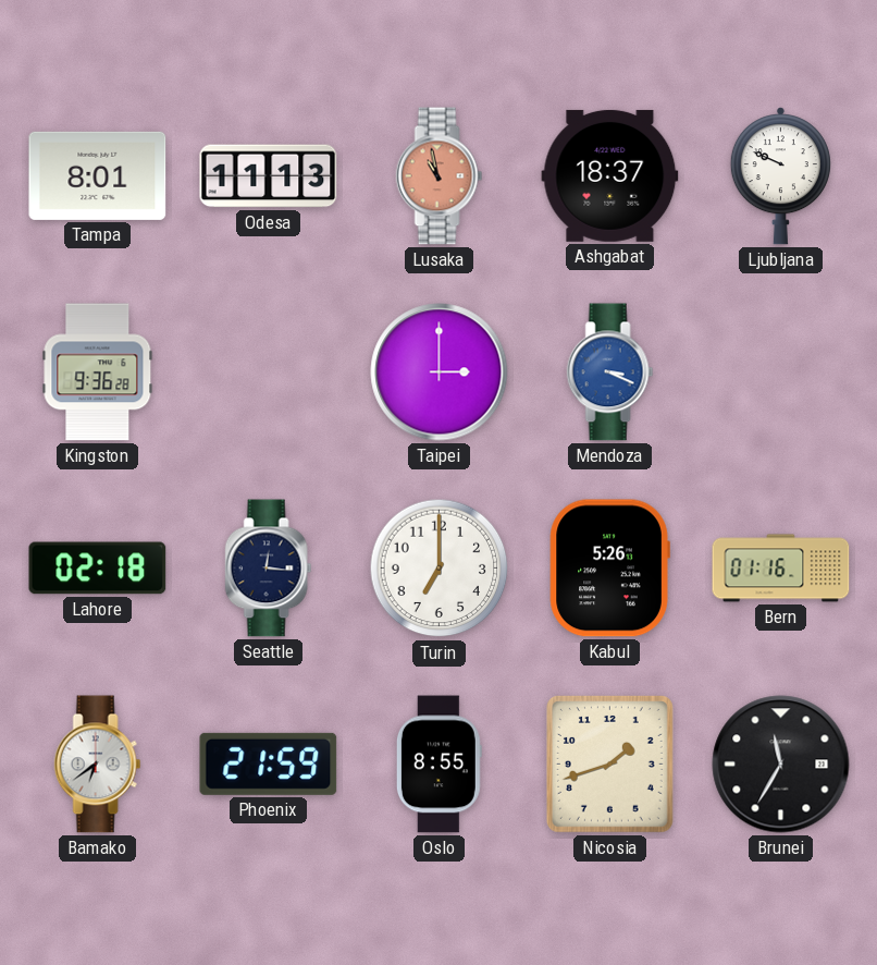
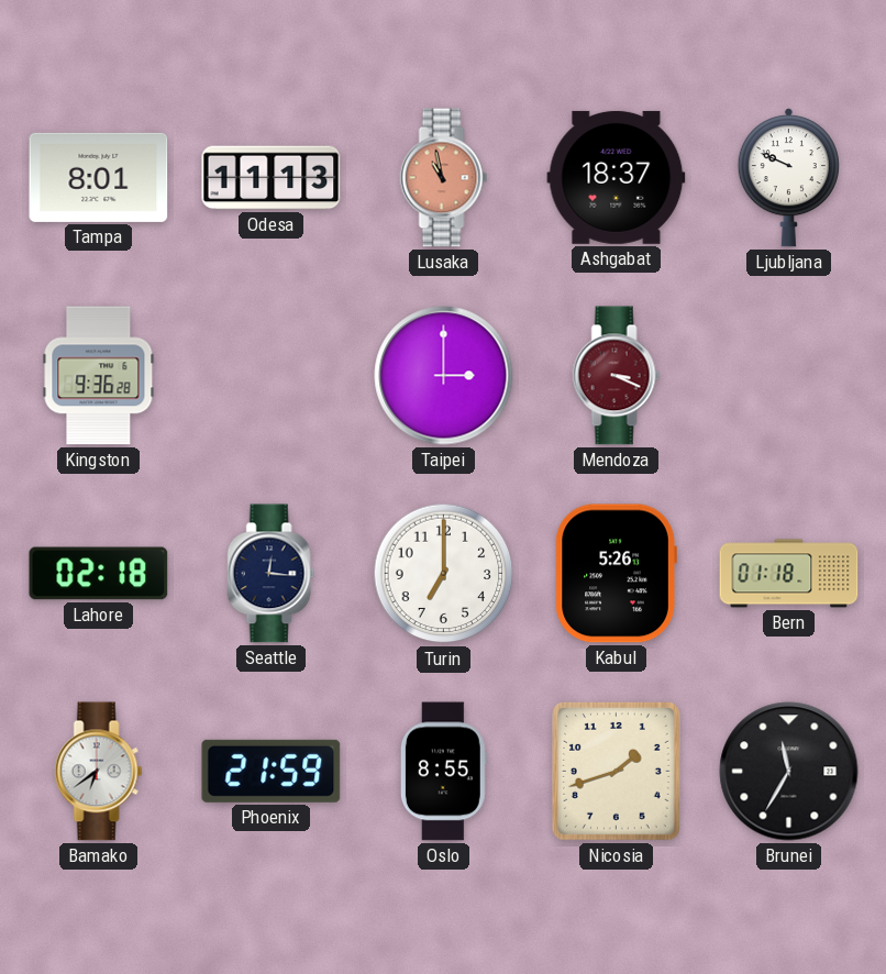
Mendoza dial: blue -> burgundy (617, 376)
Bern: 01:16 -> 01:18 (789, 574)
